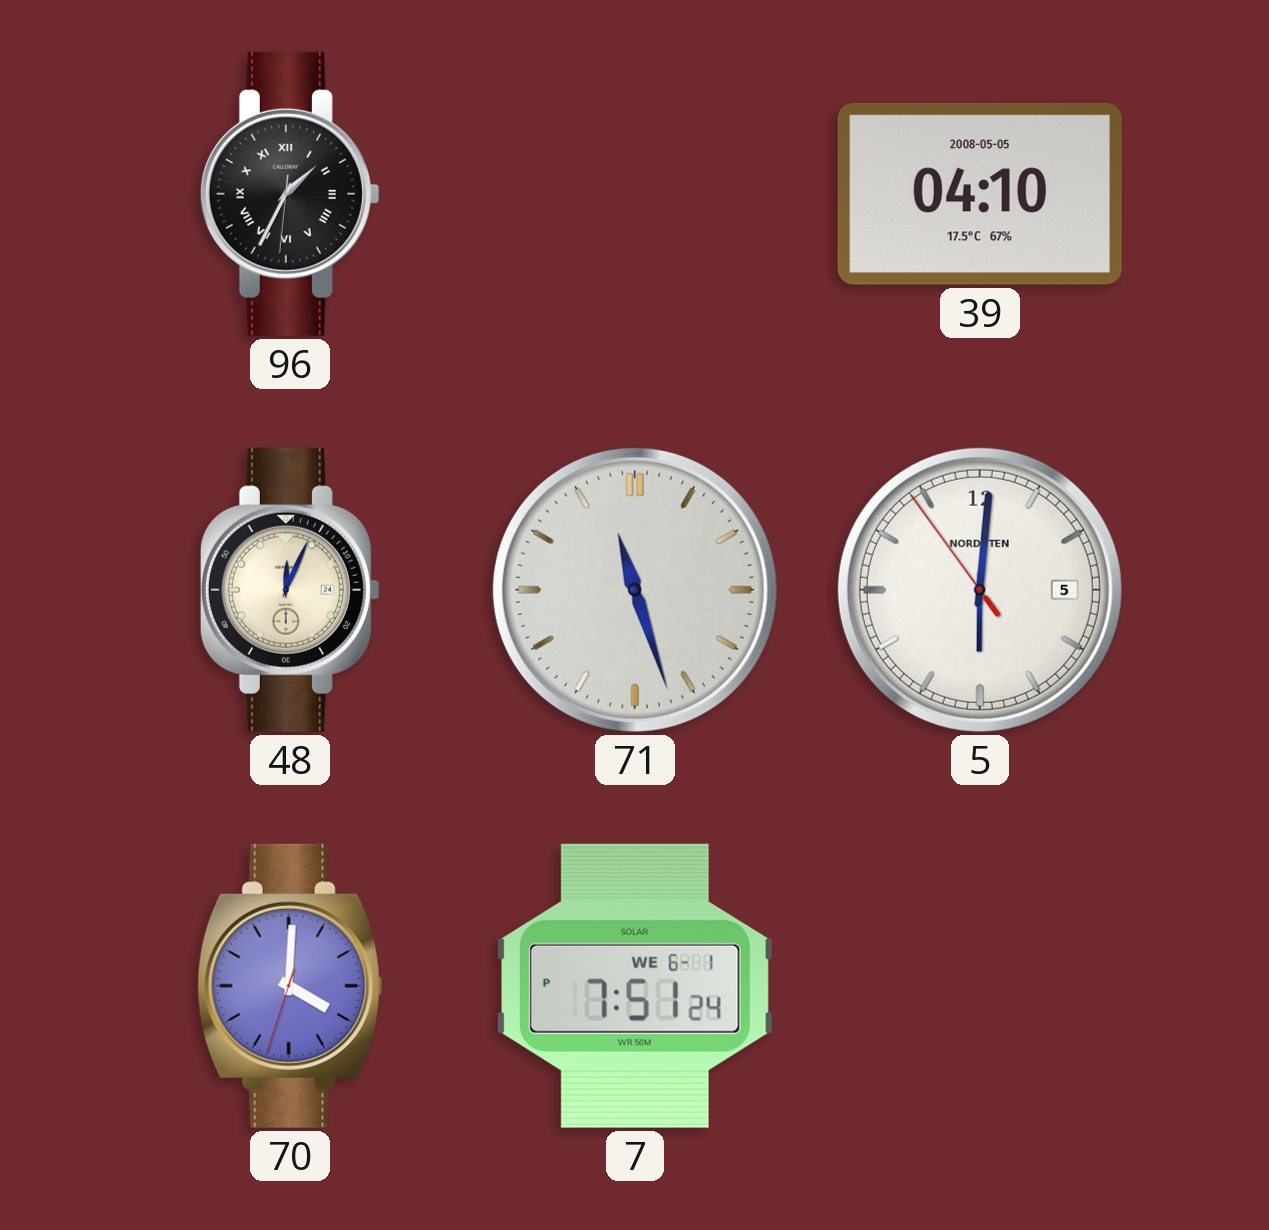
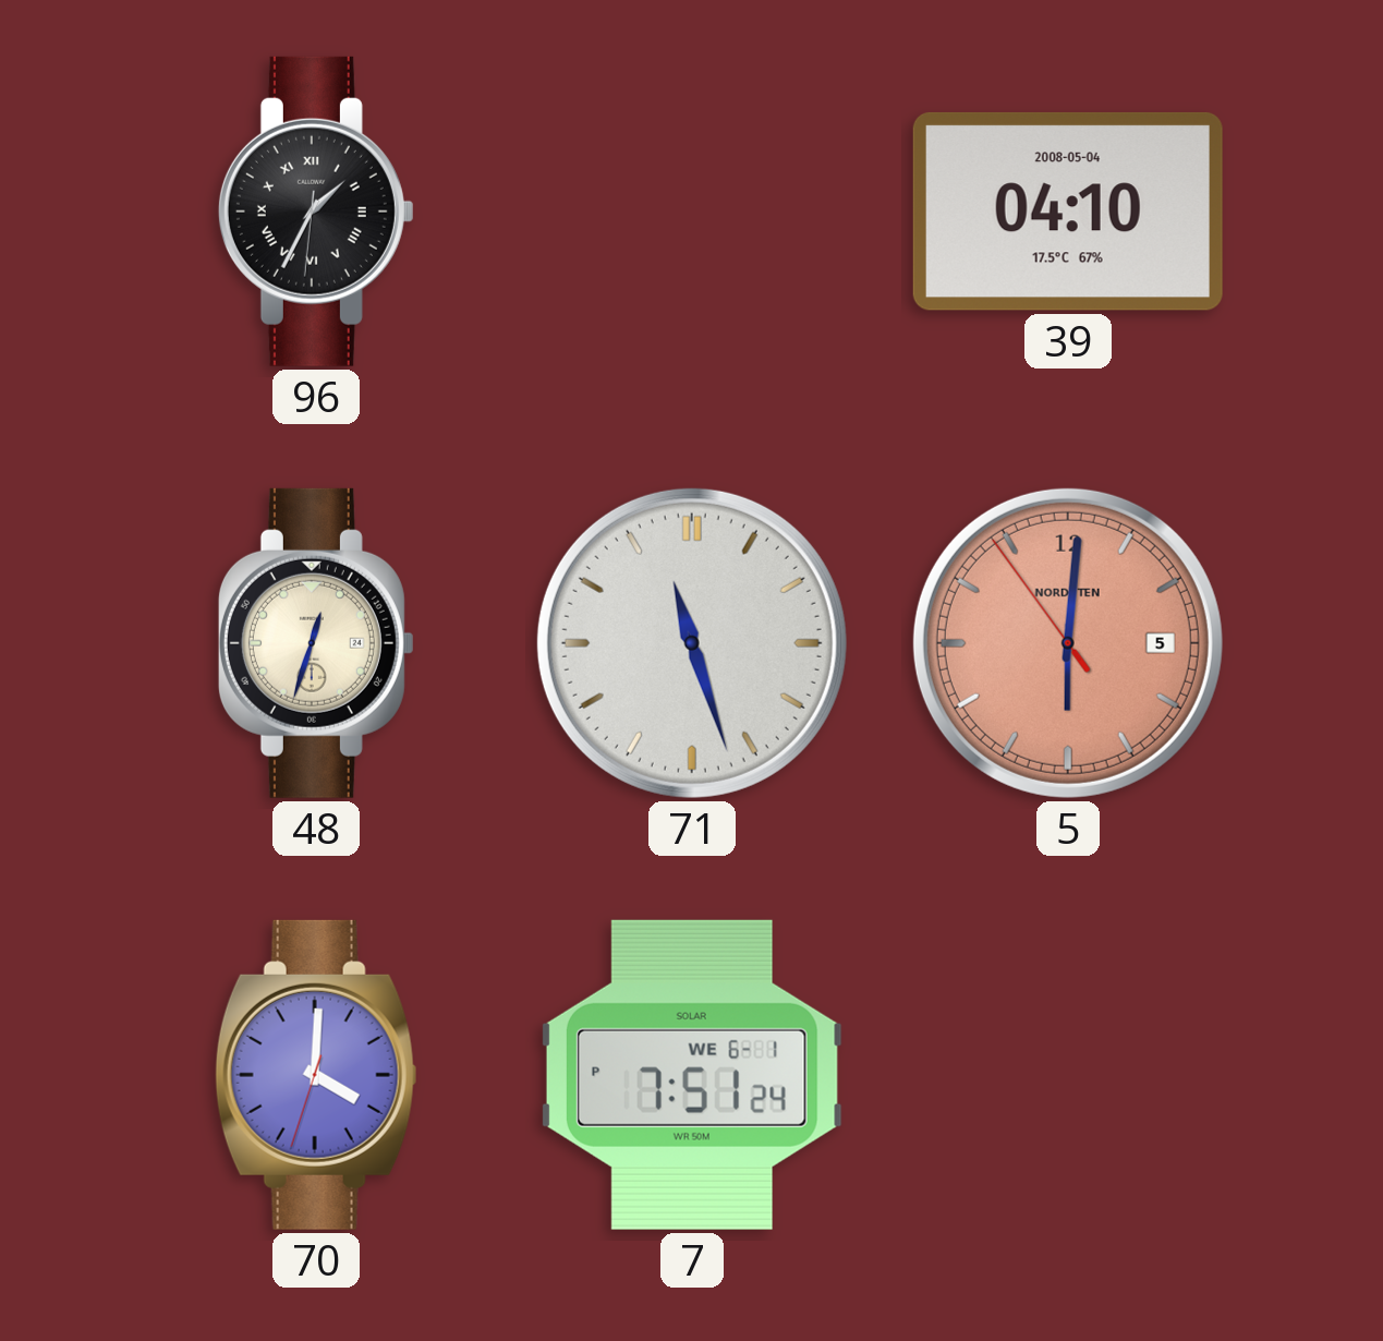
39 date: 2008-05-05 -> 2008-05-04 (1068, 212)
48: 12:04 -> 12:33 (316, 643)
5 dial: white -> salmon (1068, 643)
